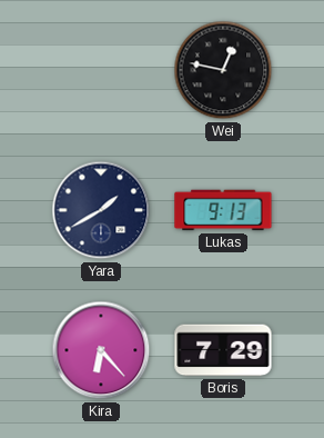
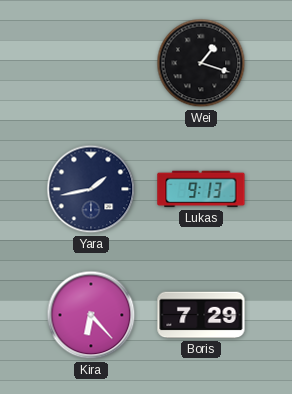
Wei: 12:47 -> 1:18 (201, 63)
Yara: 1:40 -> 1:43 (91, 189)
